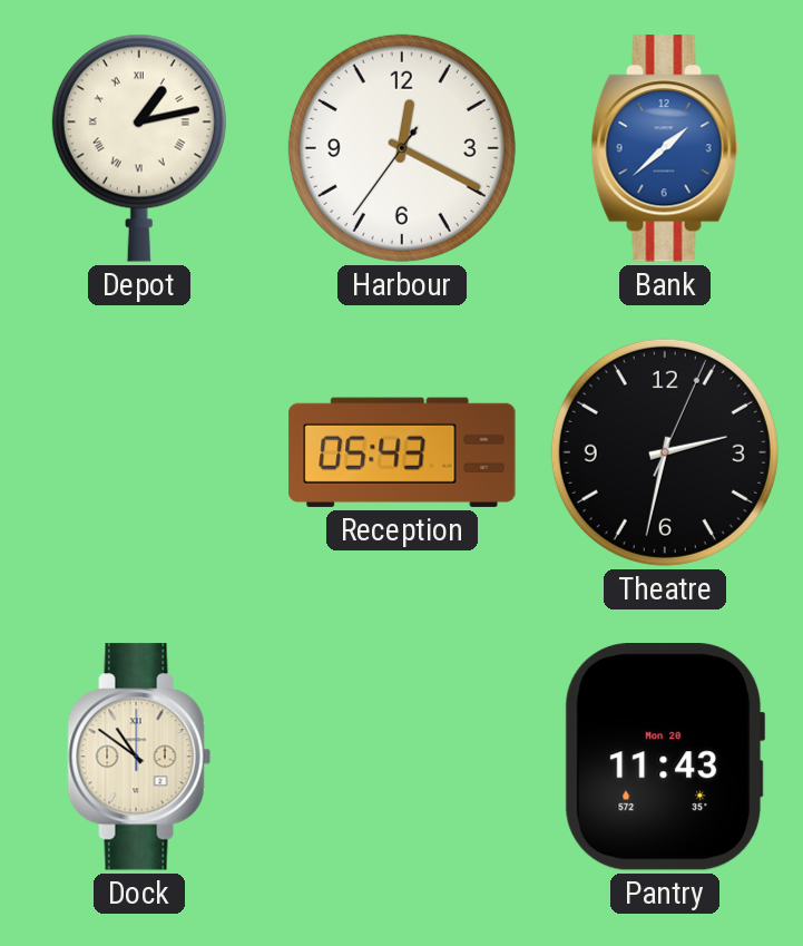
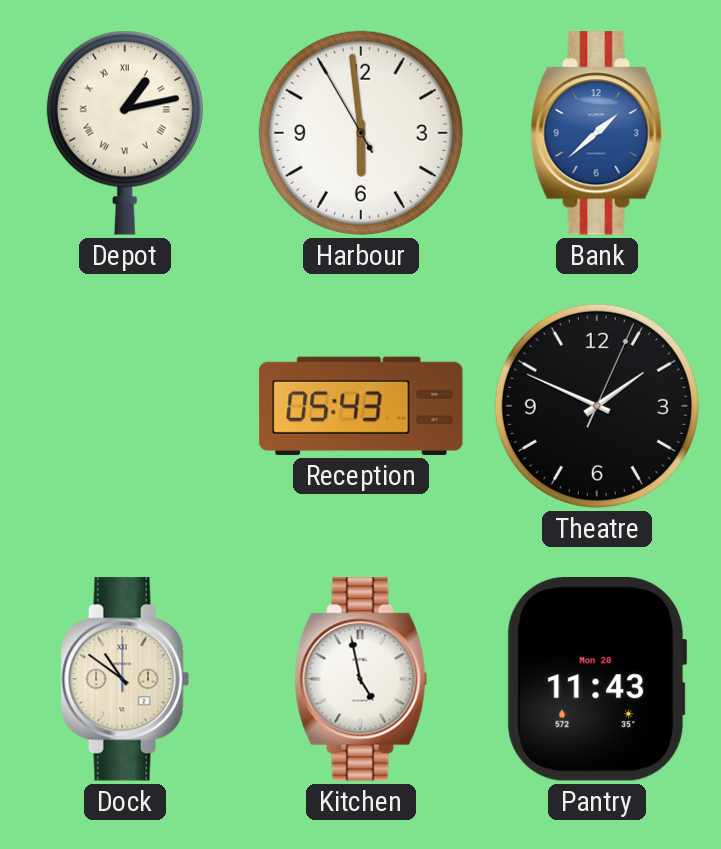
Harbour: 12:19 -> 5:58 (361, 133)
Theatre: 2:32 -> 1:49 (597, 406)
Kitchen: none -> 4:58 (361, 679)
